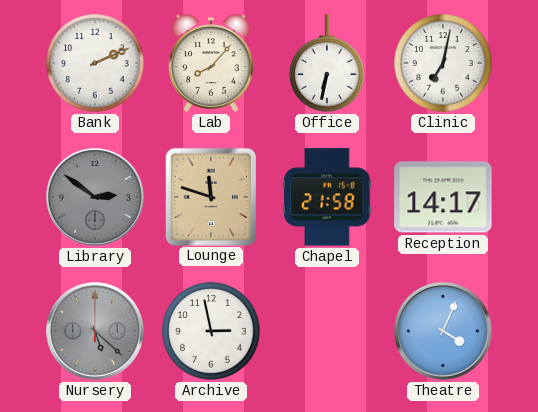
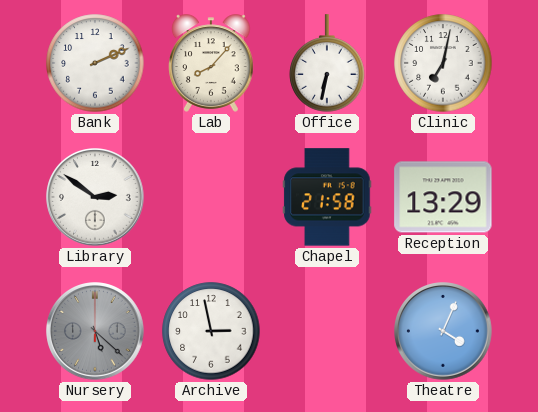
Library dial: grey -> white (95, 197)
Lounge: 11:48 -> none (210, 196)
Reception: 14:17 -> 13:29 (443, 197)
